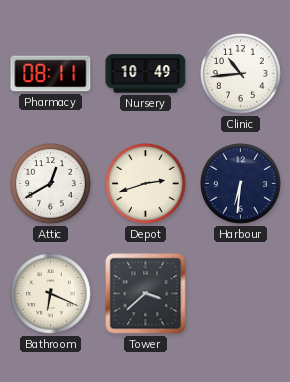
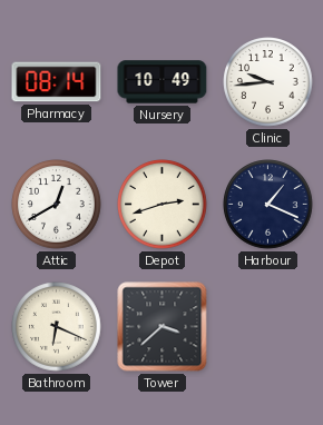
Pharmacy: 08:11 -> 08:14 (57, 82)
Clinic: 10:44 -> 9:44 (268, 82)
Harbour: 6:31 -> 1:19 (268, 205)
